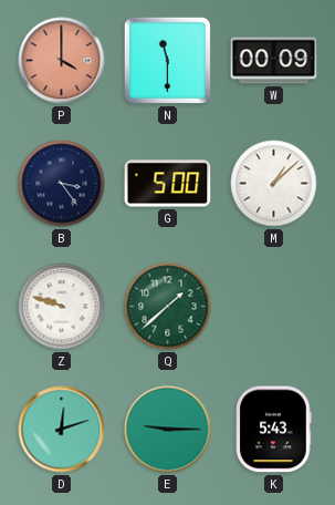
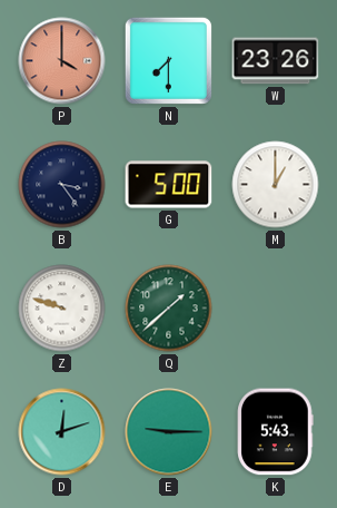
N: 11:30 -> 7:30 (168, 60)
W: 00:09 -> 23:26 (276, 61)
M: 1:08 -> 1:00 (276, 185)
